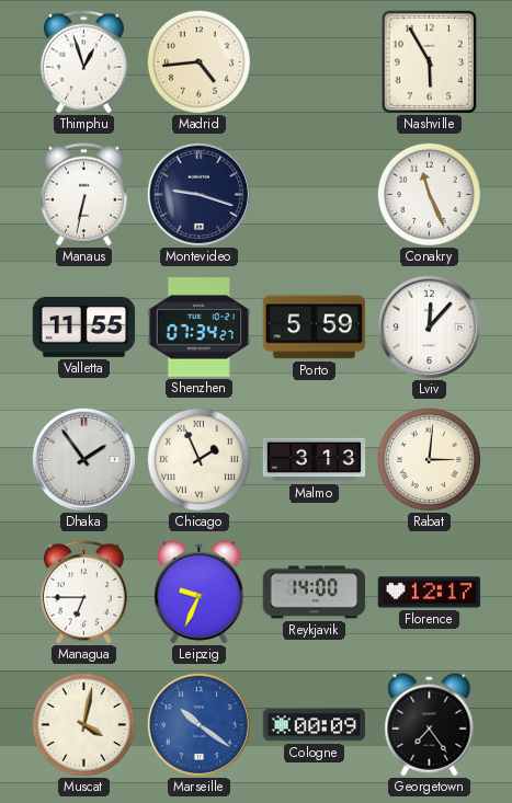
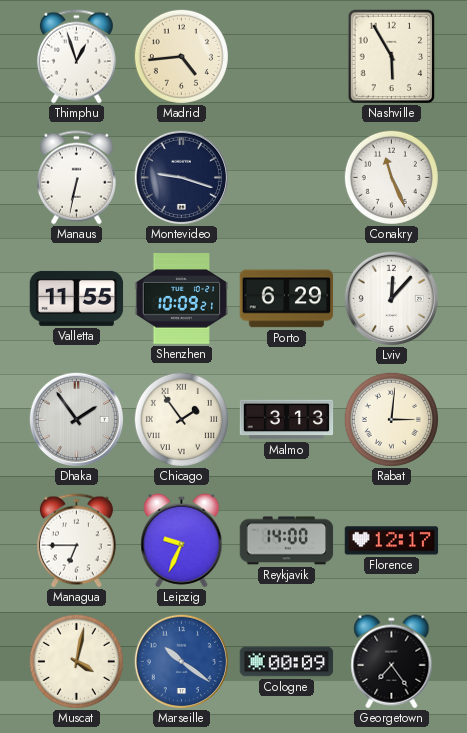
Shenzhen: 07:34 -> 10:09 (182, 299)
Porto: 5:59 -> 6:29 (287, 299)
Chicago: 1:56 -> 1:54 (181, 419)
